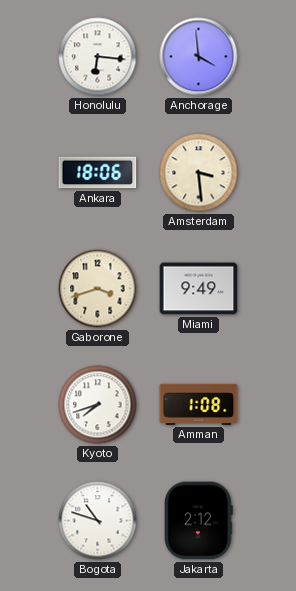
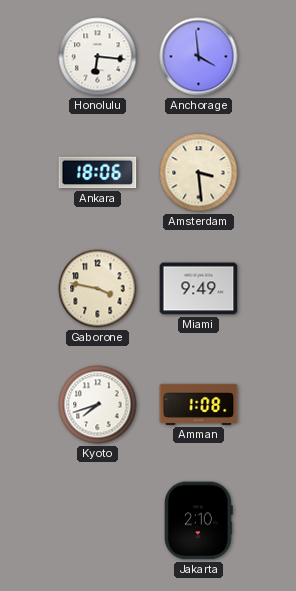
Gaborone: 3:42 -> 3:47 (98, 289)
Bogota: 10:48 -> none (98, 521)
Jakarta: 2:12 -> 2:10 (199, 521)
